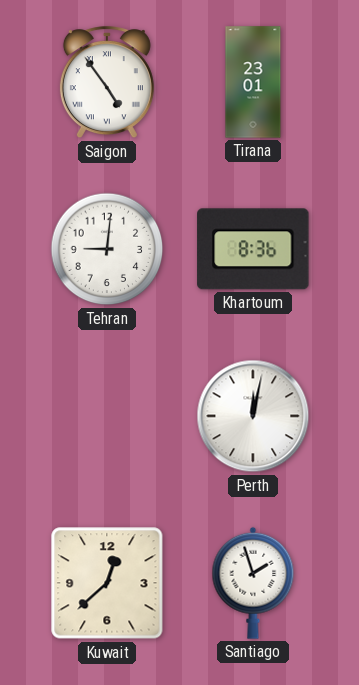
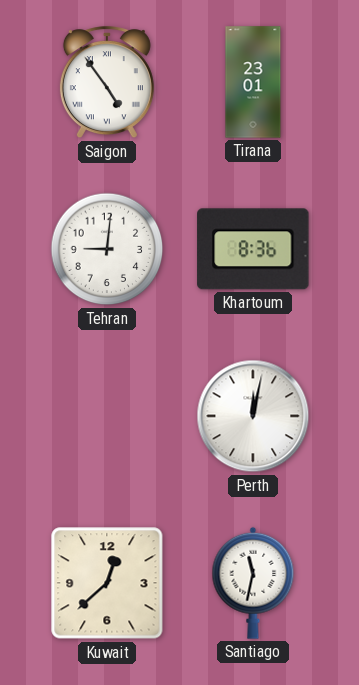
Santiago: 1:57 -> 11:32 (253, 583)
